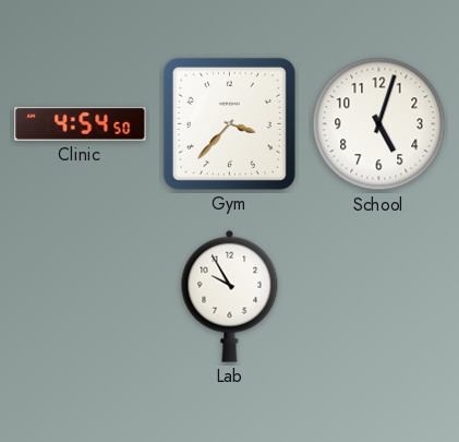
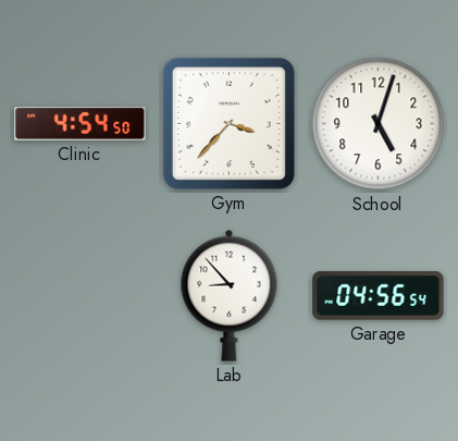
Lab: 9:55 -> 8:53 (230, 295)
Garage: none -> 04:56 (379, 296)
